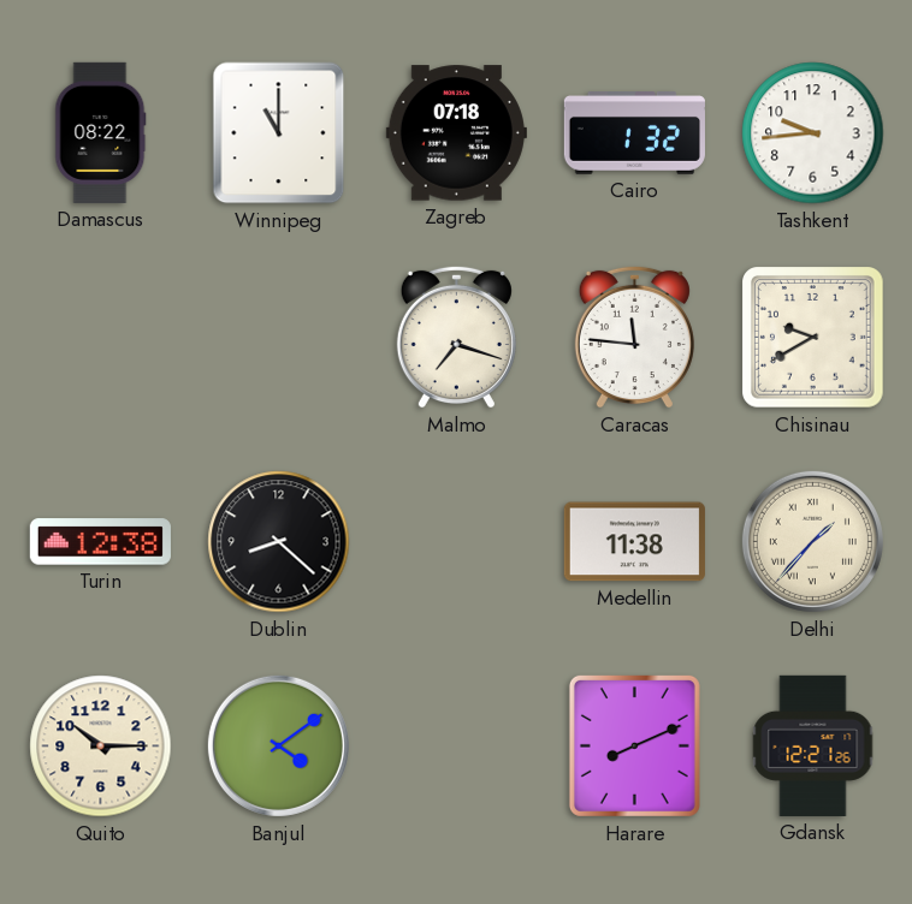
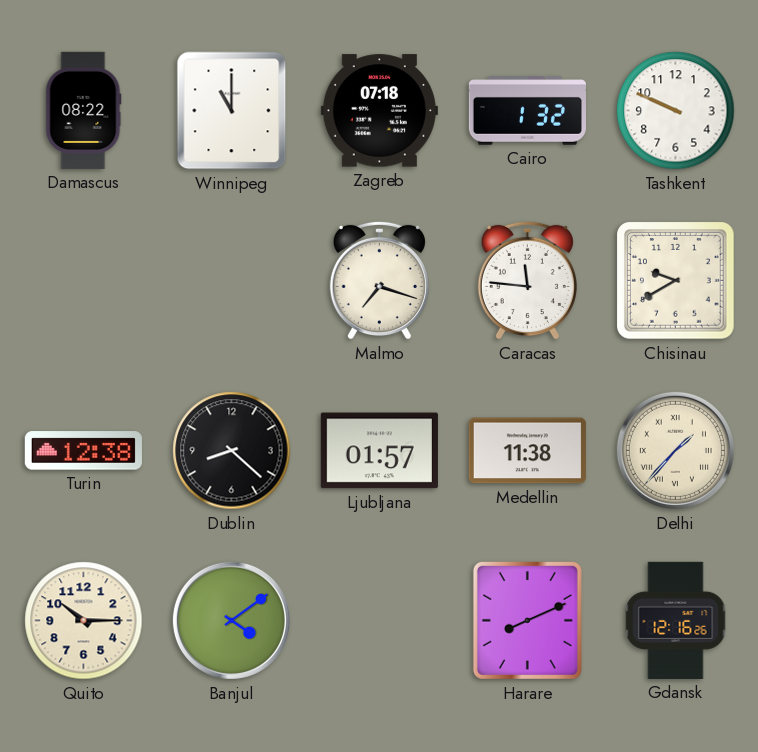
Tashkent: 9:44 -> 9:49 (676, 111)
Ljubljana: none -> 01:57 (379, 451)
Gdansk: 12:21 -> 12:16 (676, 620)
